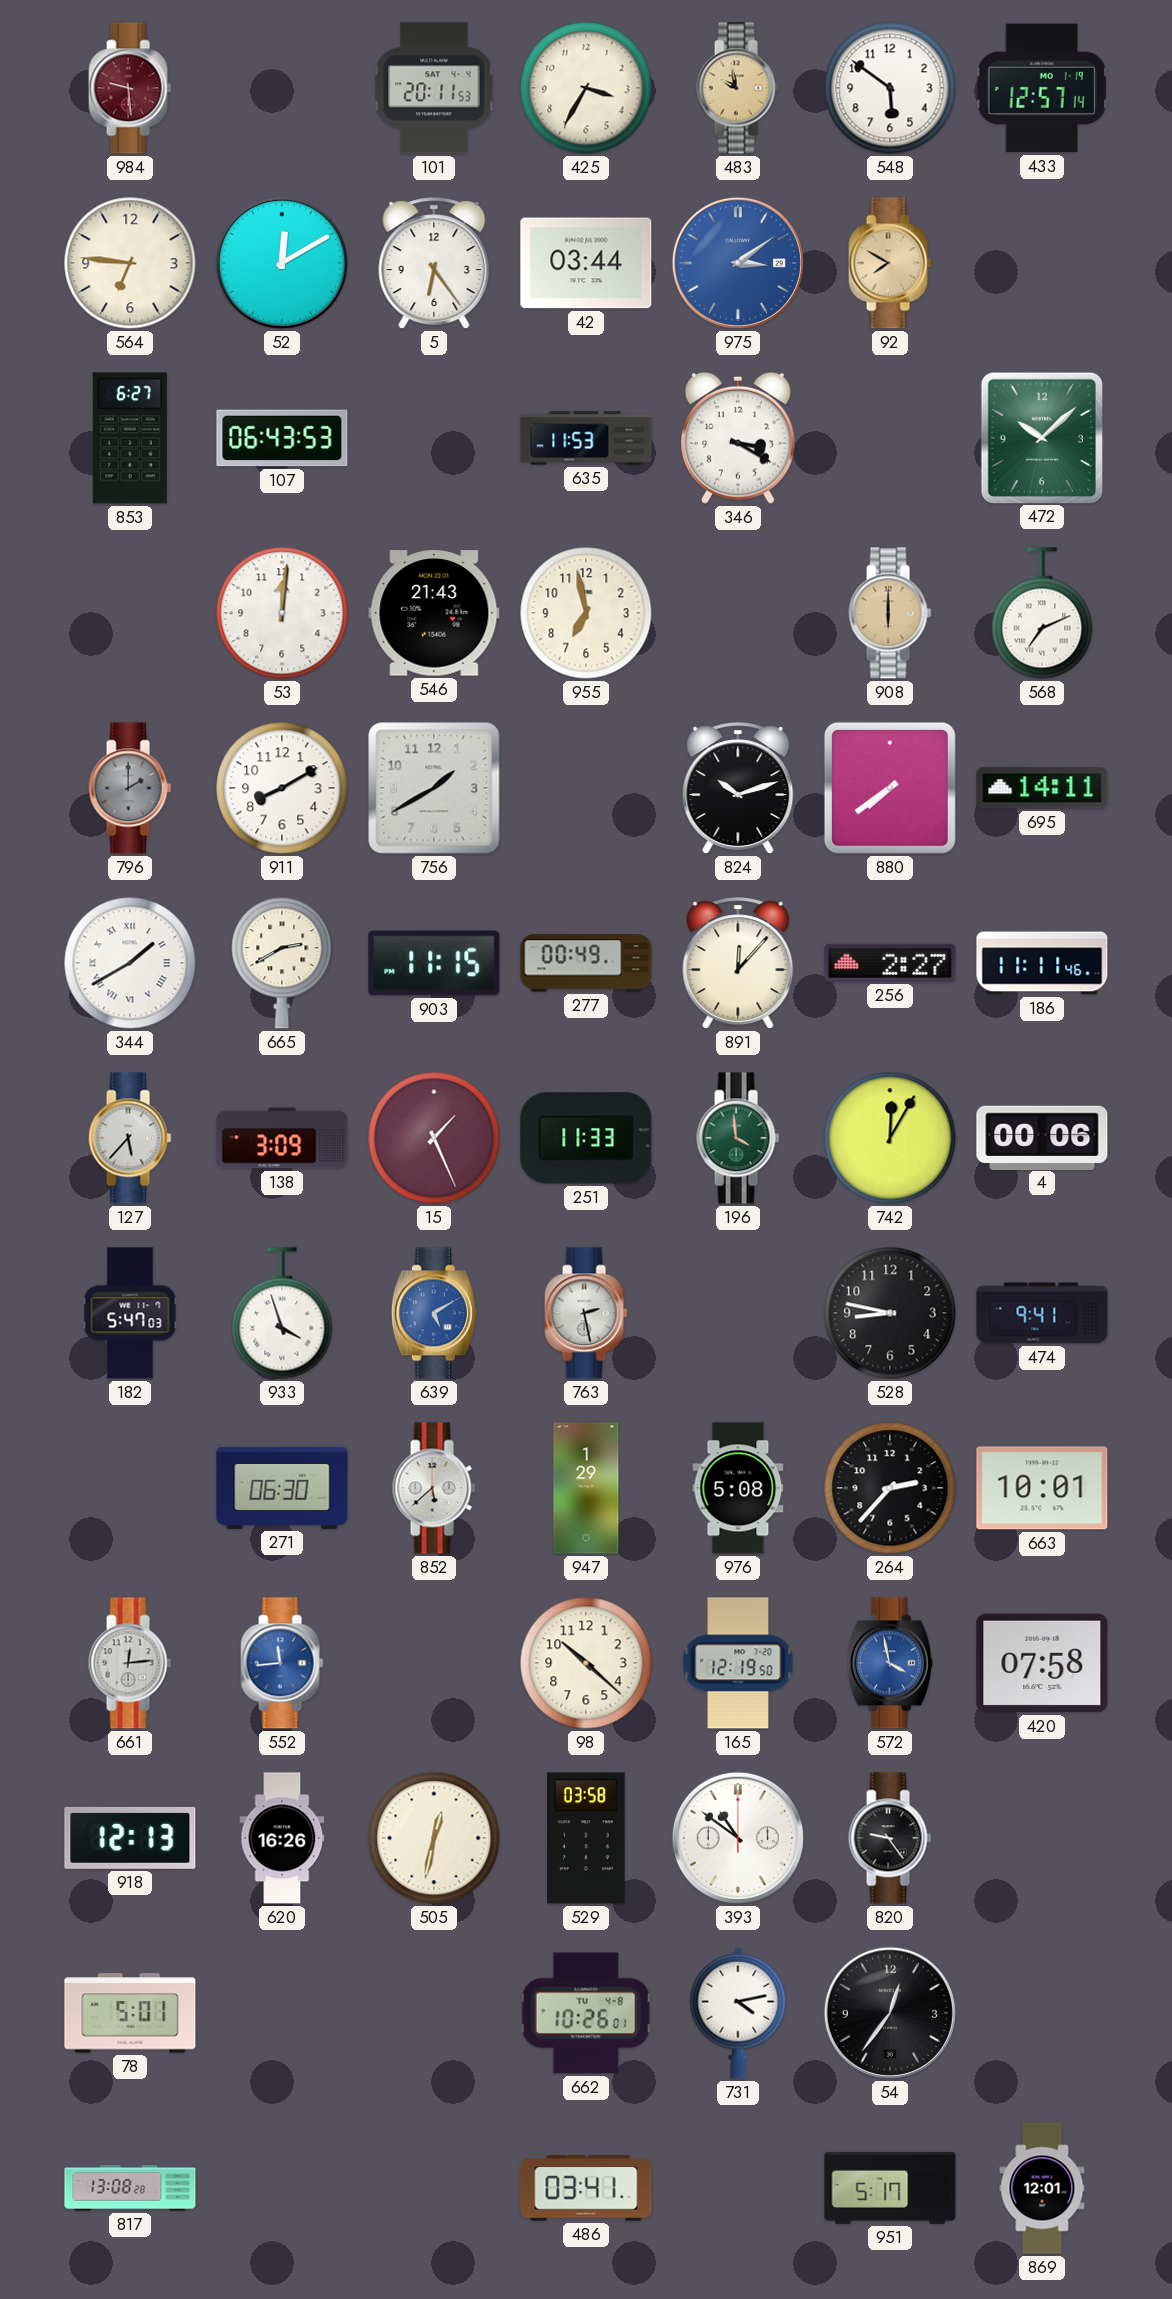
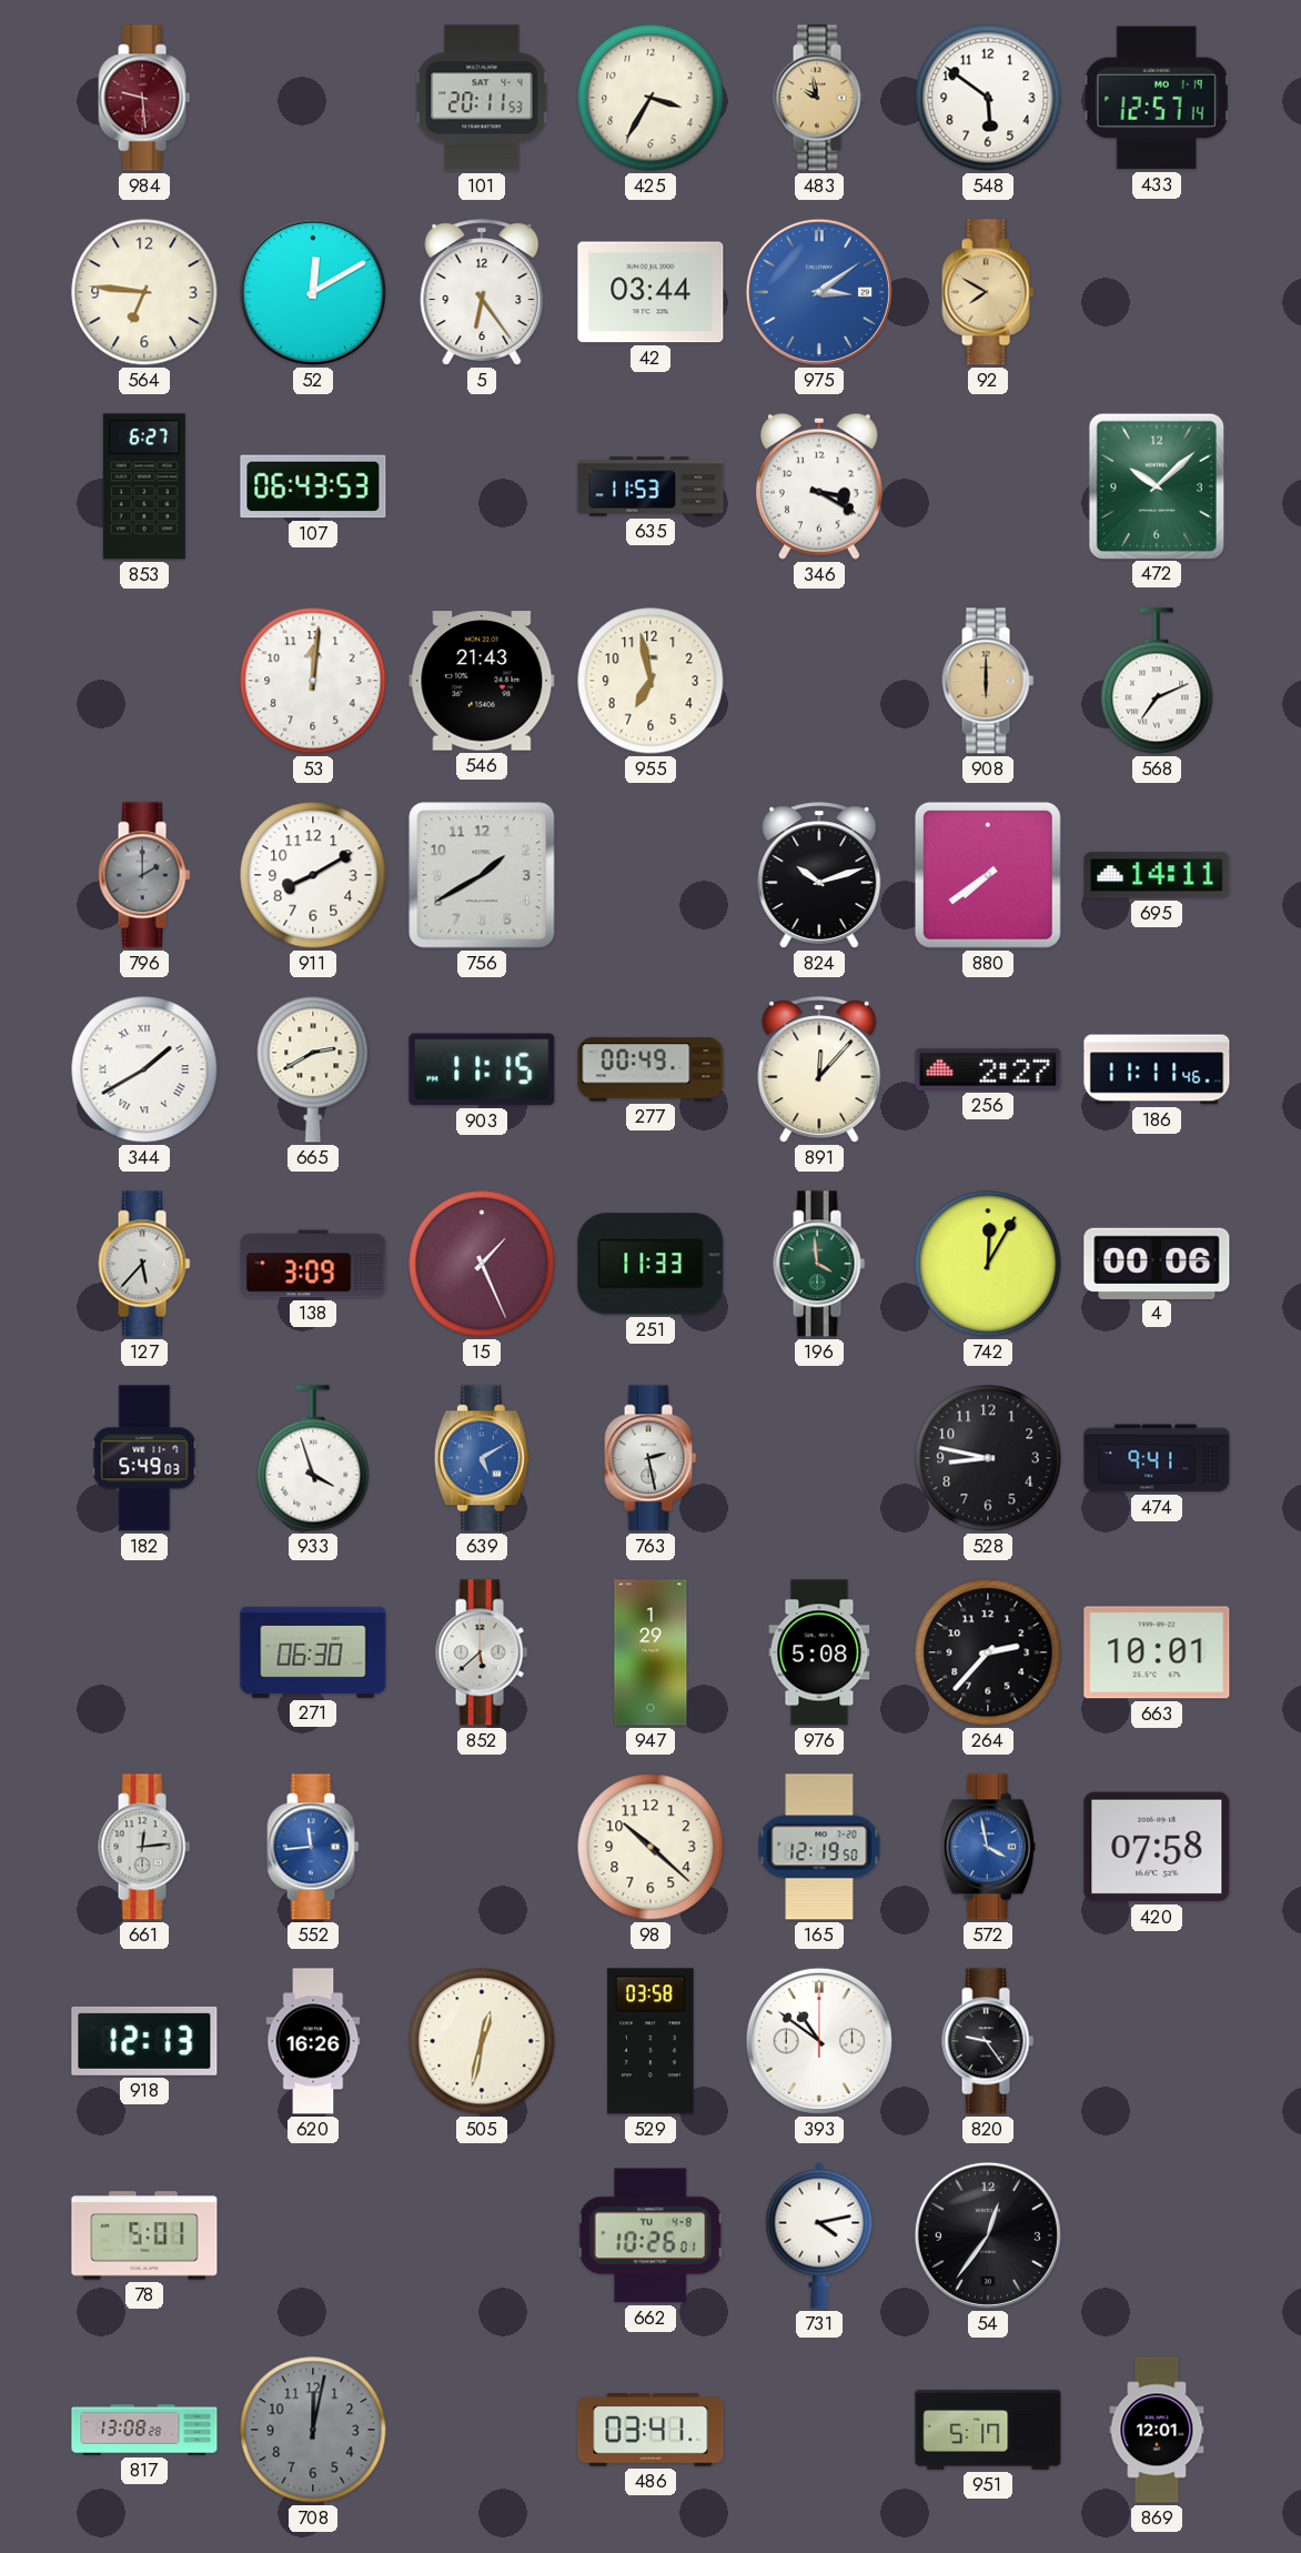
182: 5:47 -> 5:49 (144, 1458)
708: none -> 12:02 (313, 2430)
